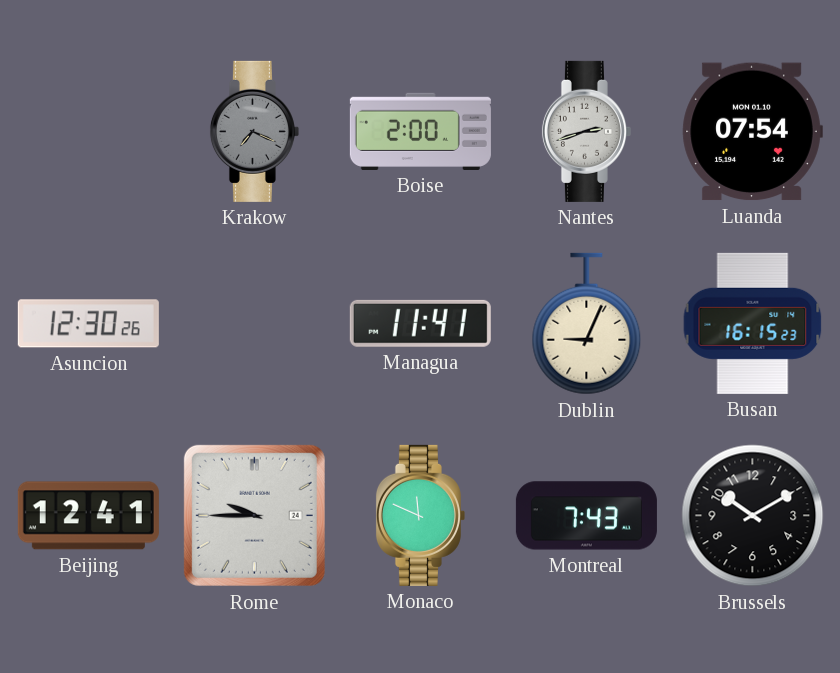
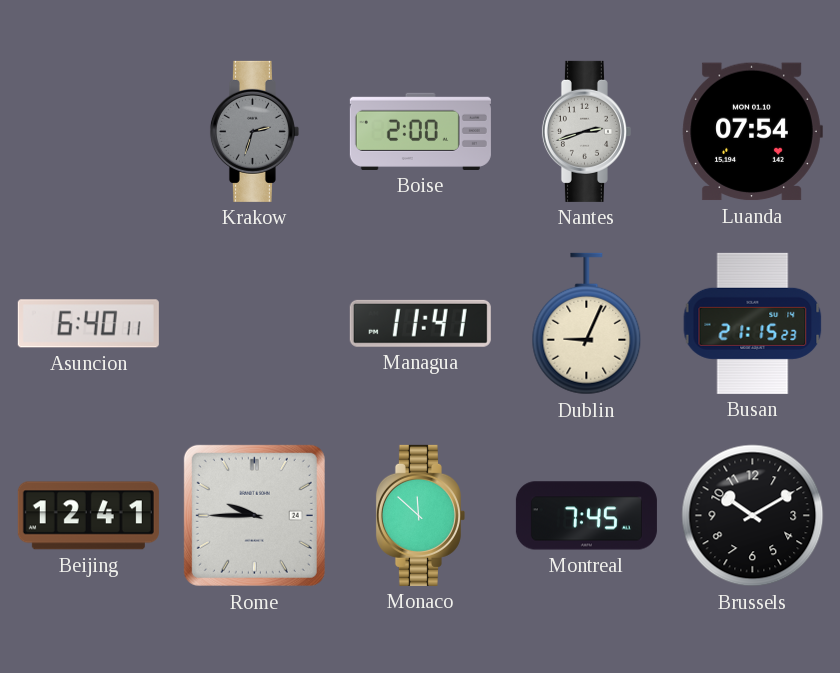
Krakow: 7:19 -> 2:33 (254, 131)
Asuncion: 12:30 -> 6:40 (88, 324)
Busan: 16:15 -> 21:15 (753, 323)
Monaco: 11:49 -> 11:52 (420, 515)
Montreal: 7:43 -> 7:45 (586, 516)
